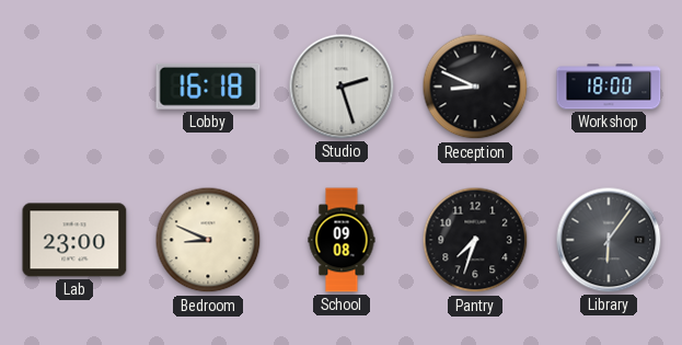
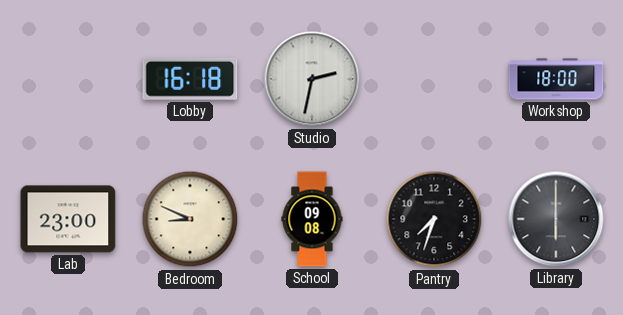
Studio: 2:27 -> 2:32 (312, 79)
Reception: 8:49 -> none (475, 87)
Library: 6:06 -> 6:00 (556, 219)
